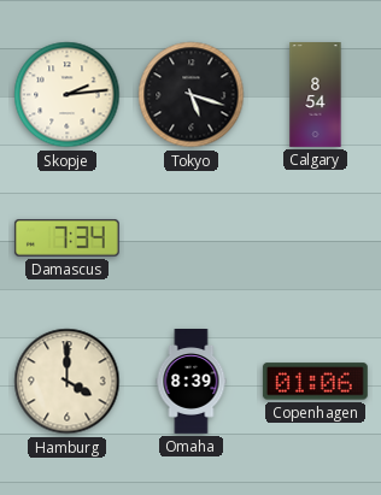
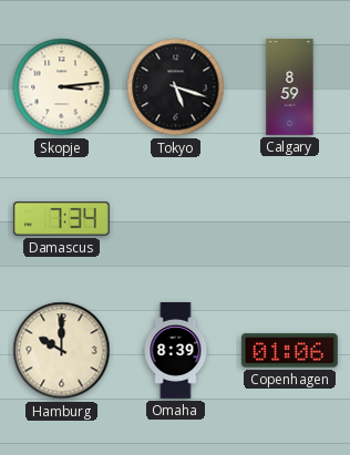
Skopje: 2:14 -> 3:14 (62, 87)
Calgary: 8:54 -> 8:59 (290, 87)
Hamburg: 4:00 -> 10:00 (62, 351)
